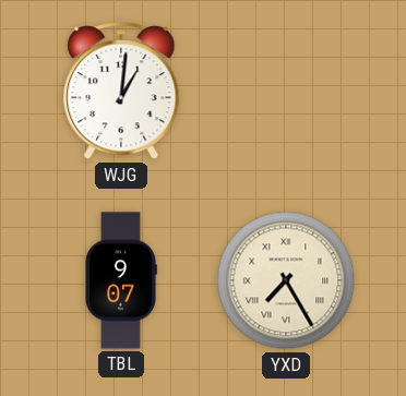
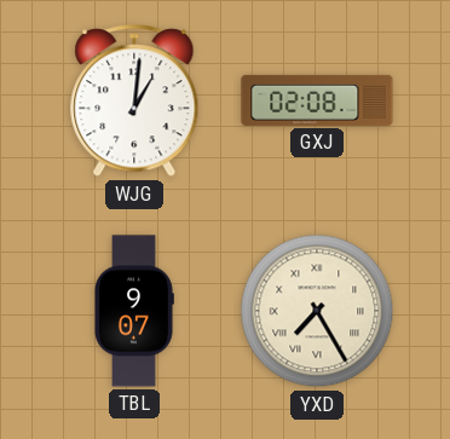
GXJ: none -> 02:08 (317, 100)
